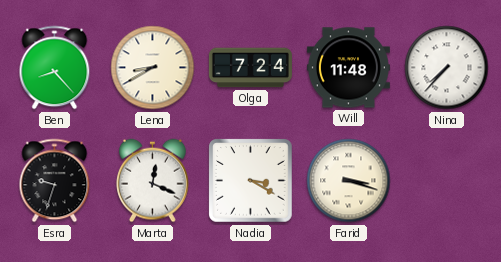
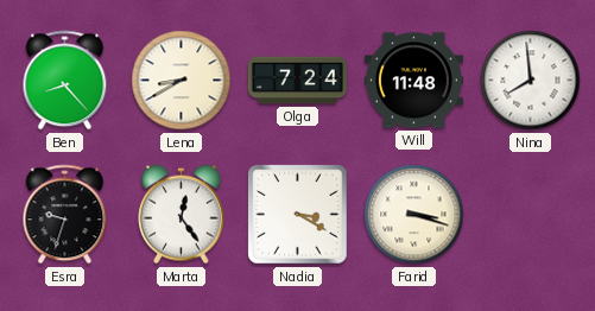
Nina: 7:37 -> 7:59 (531, 81)
Marta: 12:19 -> 12:24 (182, 215)
